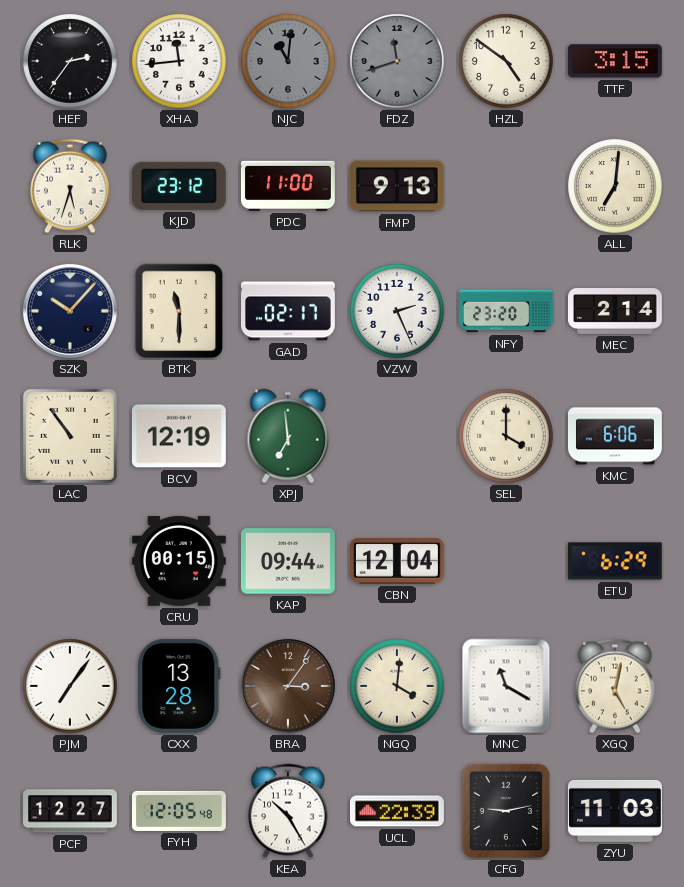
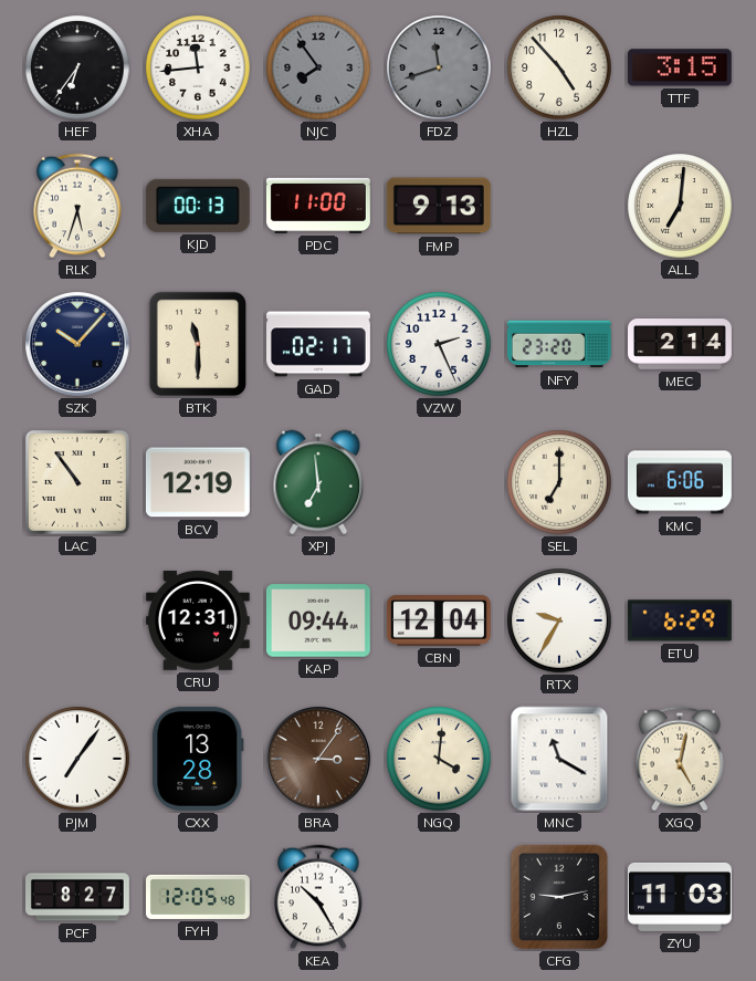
HEF: 2:36 -> 6:36 (77, 67)
NJC: 11:01 -> 7:54 (318, 67)
HZL: 4:51 -> 4:53 (559, 67)
KJD: 23:12 -> 00:13 (198, 206)
SEL: 4:00 -> 7:00 (559, 482)
CRU: 00:15 -> 12:31 (198, 620)
RTX: none -> 9:35 (559, 620)
PCF: 12:27 -> 8:27 (78, 897)
UCL: 22:39 -> none (398, 811)
